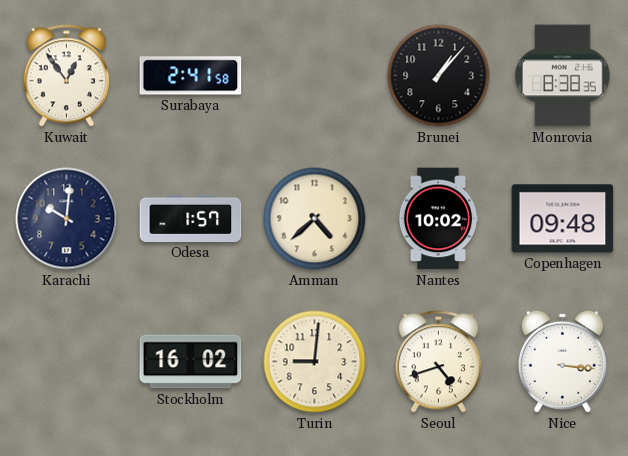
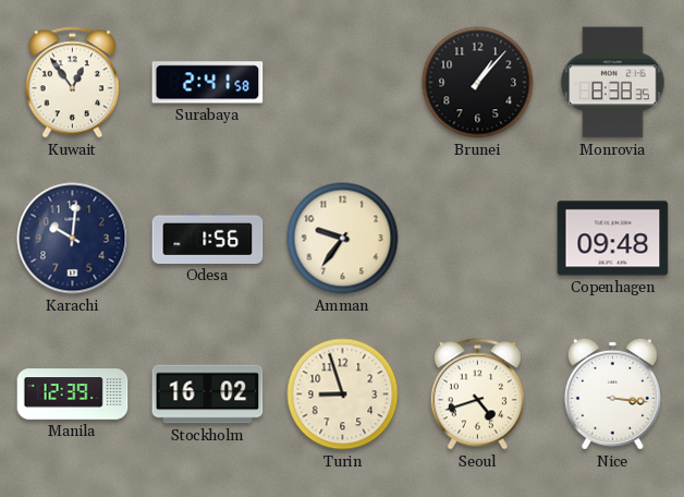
Odesa: 1:57 -> 1:56 (208, 238)
Amman: 4:38 -> 9:36 (343, 239)
Nantes: 10:02 -> none (438, 219)
Manila: none -> 12:39 (73, 395)
Turin: 9:01 -> 8:57 (343, 395)
